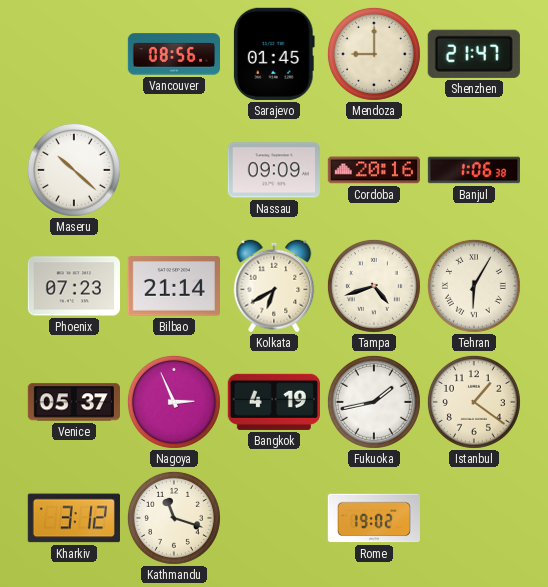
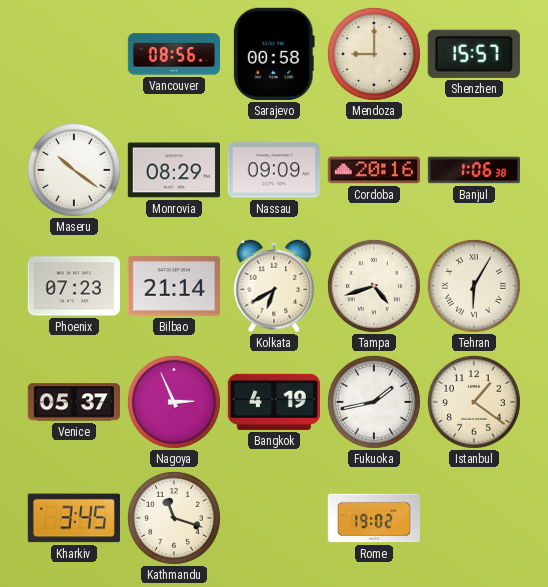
Sarajevo: 01:45 -> 00:58 (274, 54)
Shenzhen: 21:47 -> 15:57 (474, 54)
Maseru: 10:22 -> 10:21 (74, 170)
Monrovia: none -> 08:29 (173, 170)
Kharkiv: 3:12 -> 3:45 (74, 518)
